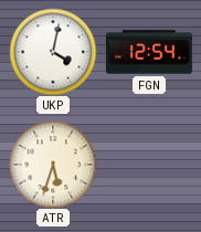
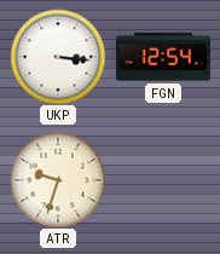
UKP: 4:02 -> 3:16 (58, 57)
ATR: 5:33 -> 9:33 (58, 180)
